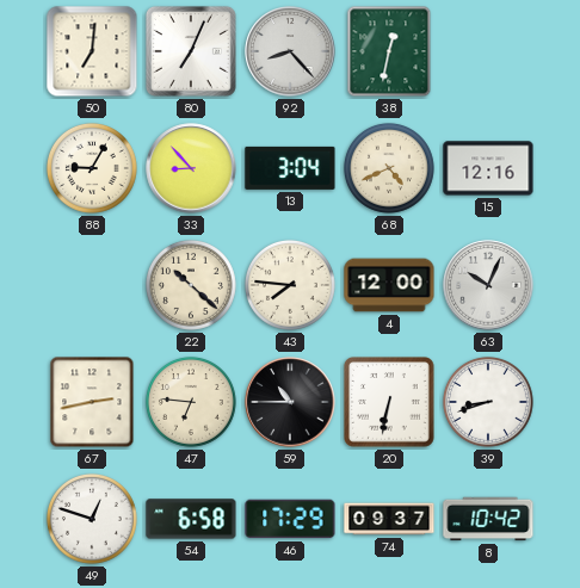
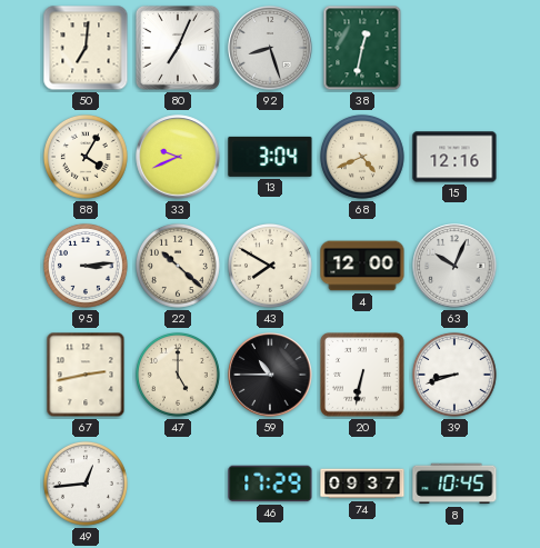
92: 8:23 -> 8:27 (270, 48)
88: 9:05 -> 4:05 (86, 157)
33: 8:53 -> 9:41 (178, 157)
95: none -> 3:14 (86, 266)
43: 7:46 -> 7:50 (270, 266)
47: 6:46 -> 5:00 (178, 375)
49: 12:48 -> 12:44 (86, 484)
54: 6:58 -> none (191, 519)
8: 10:42 -> 10:45 (454, 484)
